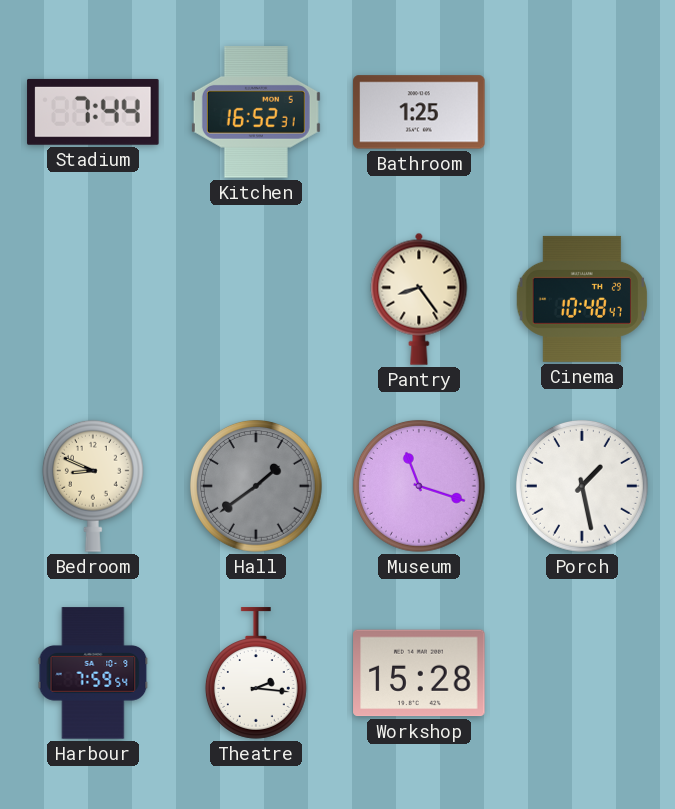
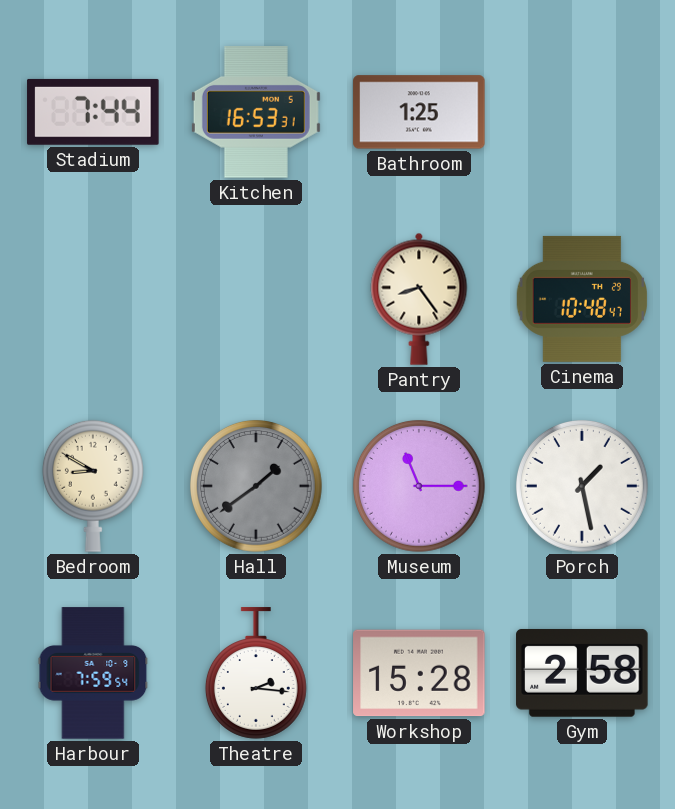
Kitchen: 16:52 -> 16:53 (256, 112)
Bedroom: 8:49 -> 8:50 (93, 486)
Museum: 11:18 -> 11:15 (419, 486)
Gym: none -> 2:58 (582, 673)
